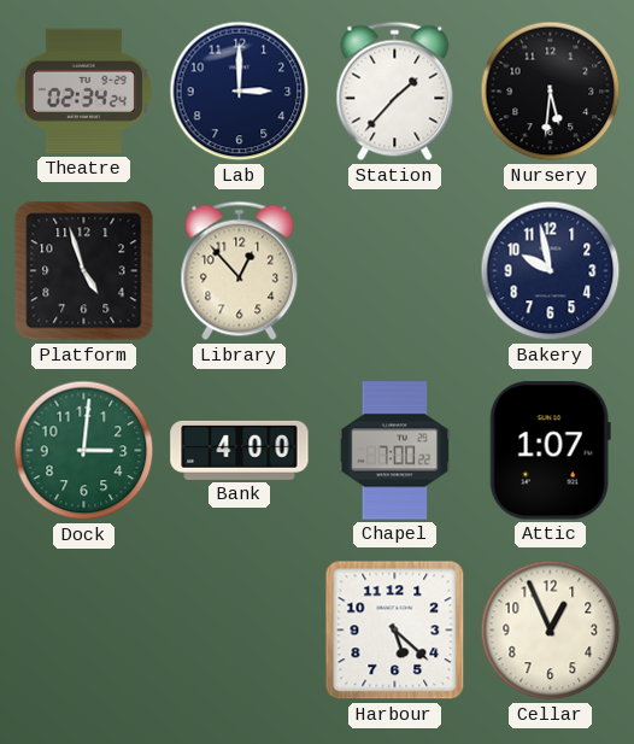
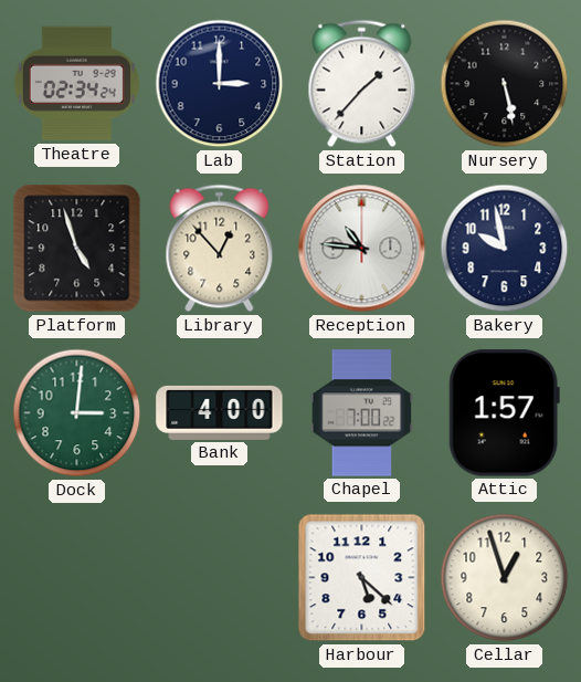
Nursery: 5:31 -> 5:28 (505, 84)
Reception: none -> 10:46 (362, 249)
Attic: 1:07 -> 1:57 (504, 413)
Cellar: 12:56 -> 12:57 (505, 578)
